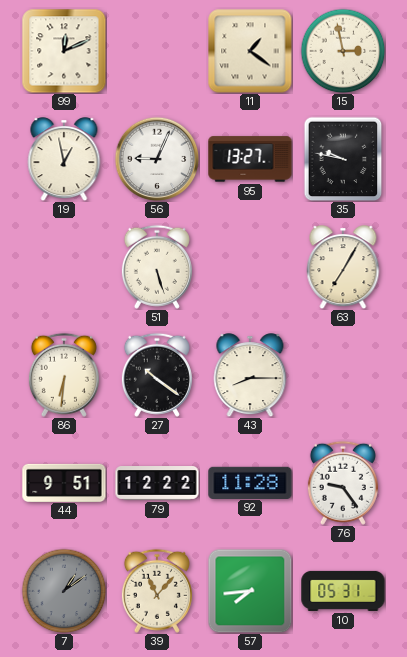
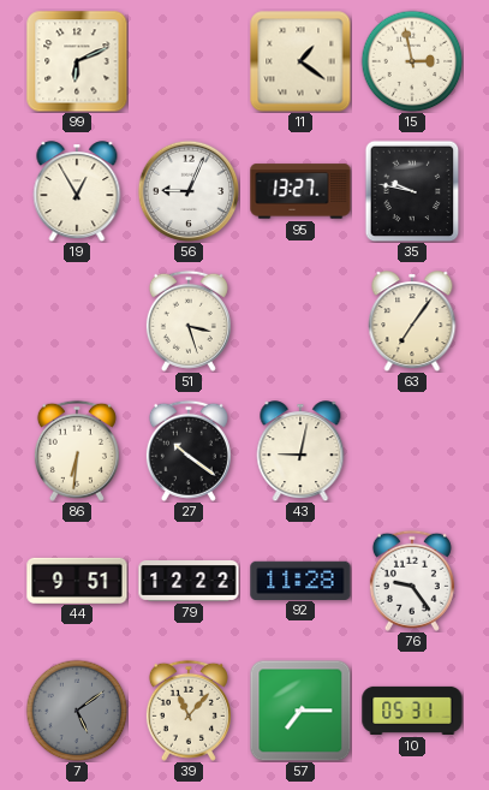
99: 12:11 -> 6:11 (77, 61)
19: 12:58 -> 12:55 (77, 191)
51: 5:27 -> 3:27 (189, 321)
63: 7:05 -> 7:06 (412, 321)
43: 8:15 -> 9:02 (300, 451)
7: 1:09 -> 5:09 (77, 711)
57: 7:44 -> 7:15 (300, 711)
